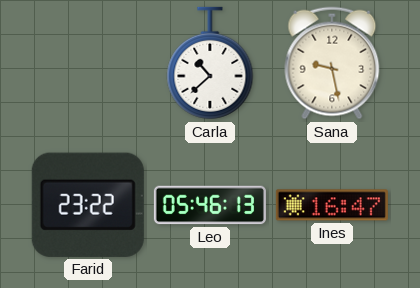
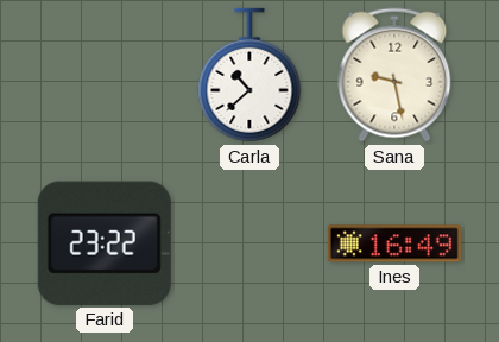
Leo: 05:46 -> none (210, 205)
Ines: 16:47 -> 16:49 (394, 243)
